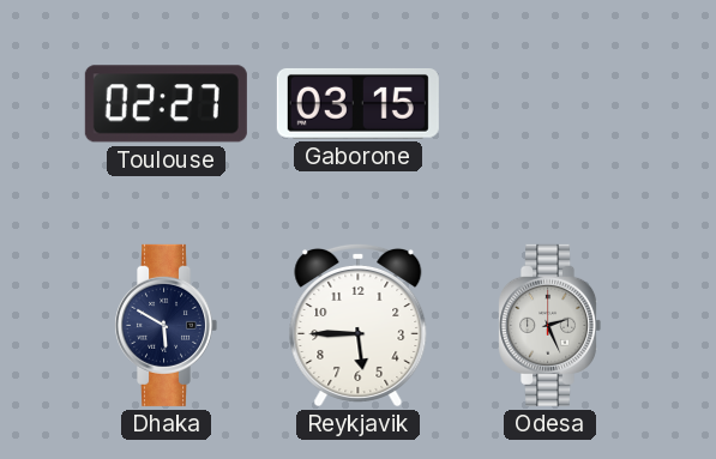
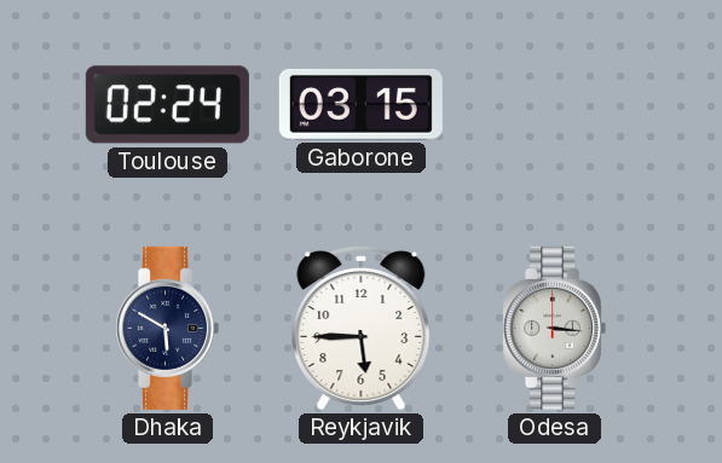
Toulouse: 02:27 -> 02:24 (167, 105)
Odesa: 2:26 -> 3:16 (555, 328)
